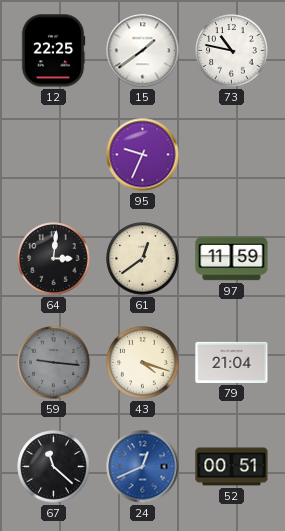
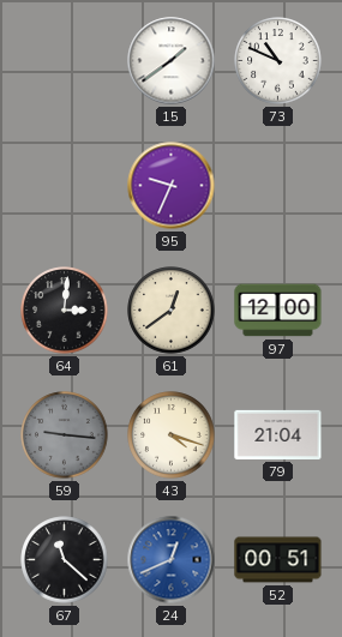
12: 22:25 -> none (53, 51)
73: 10:47 -> 10:49 (278, 61)
97: 11:59 -> 12:00 (278, 311)
